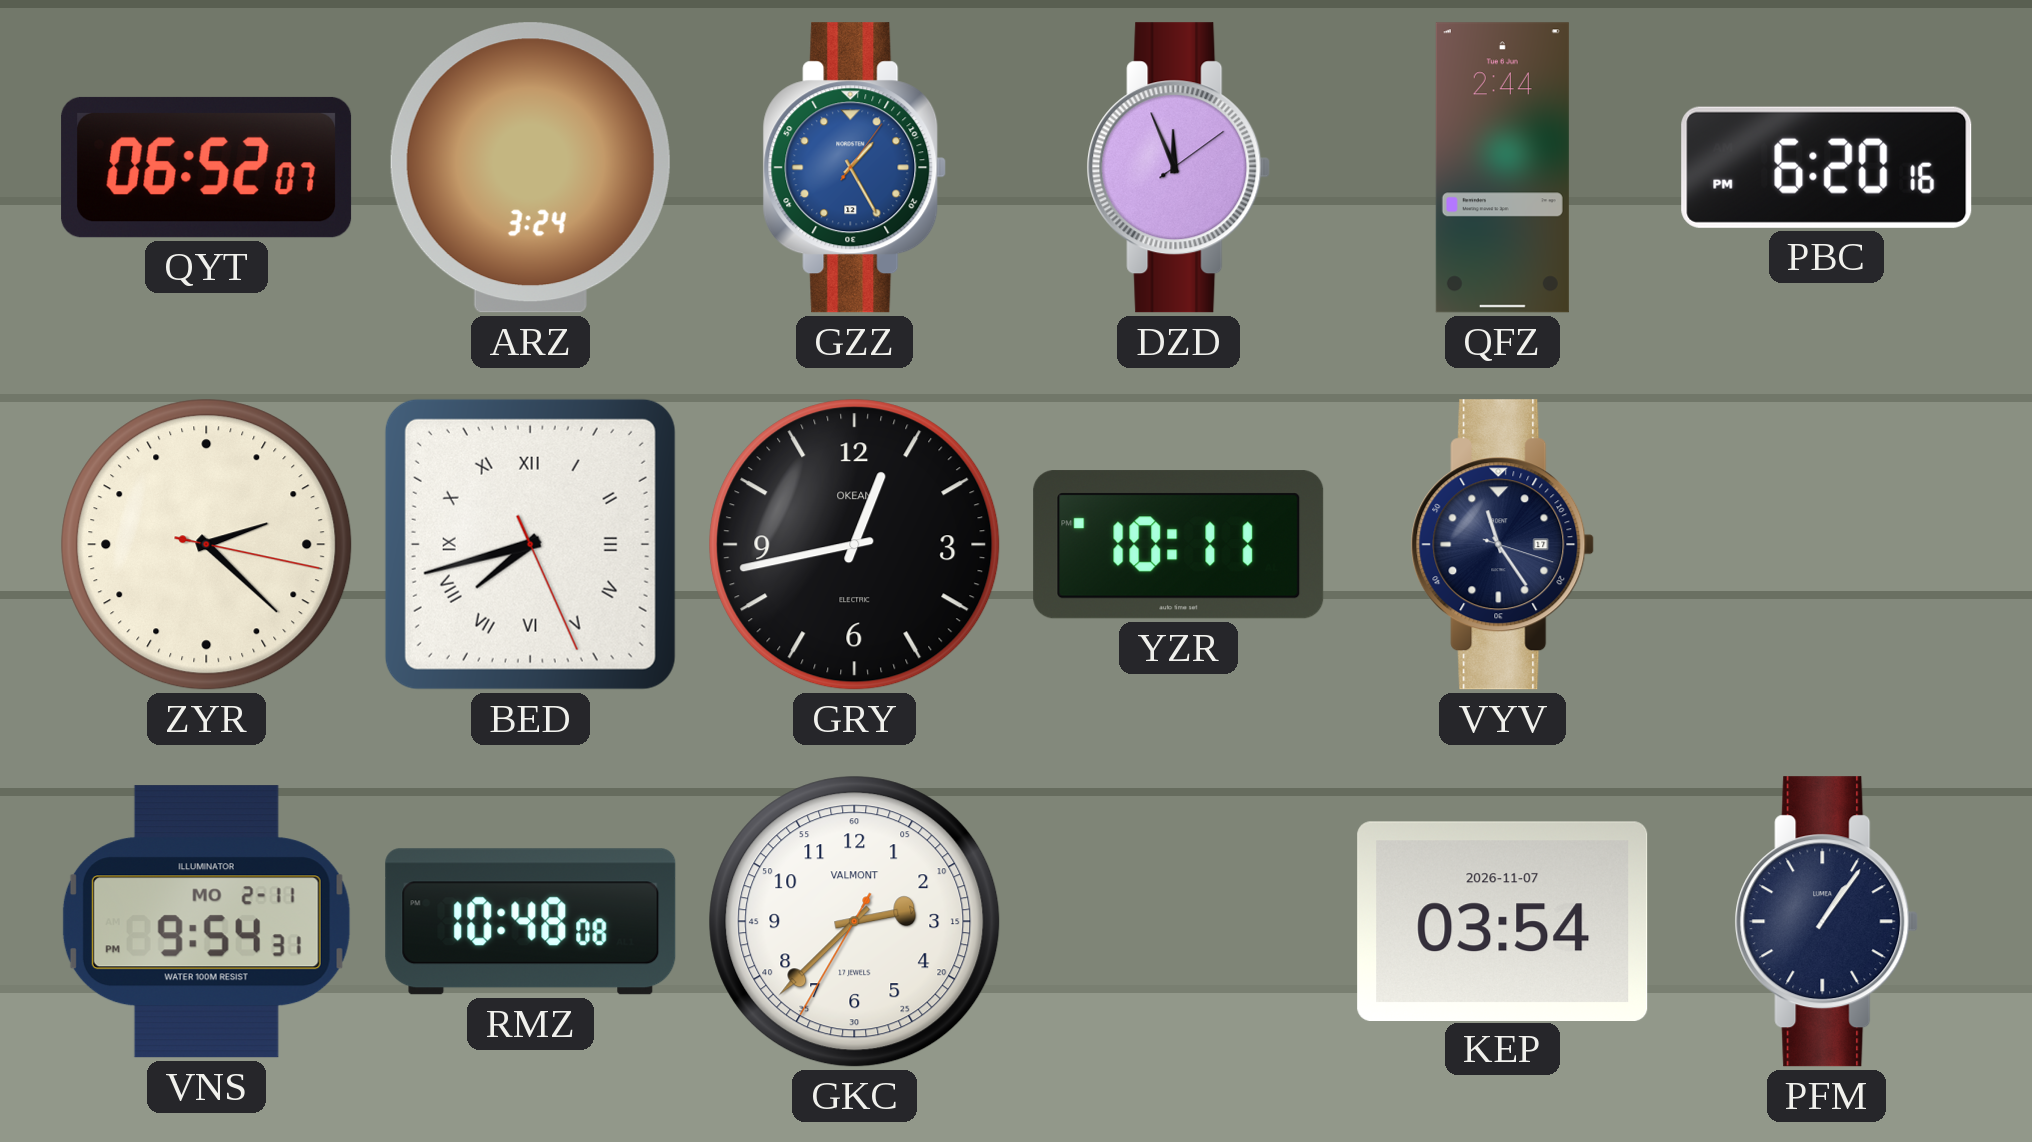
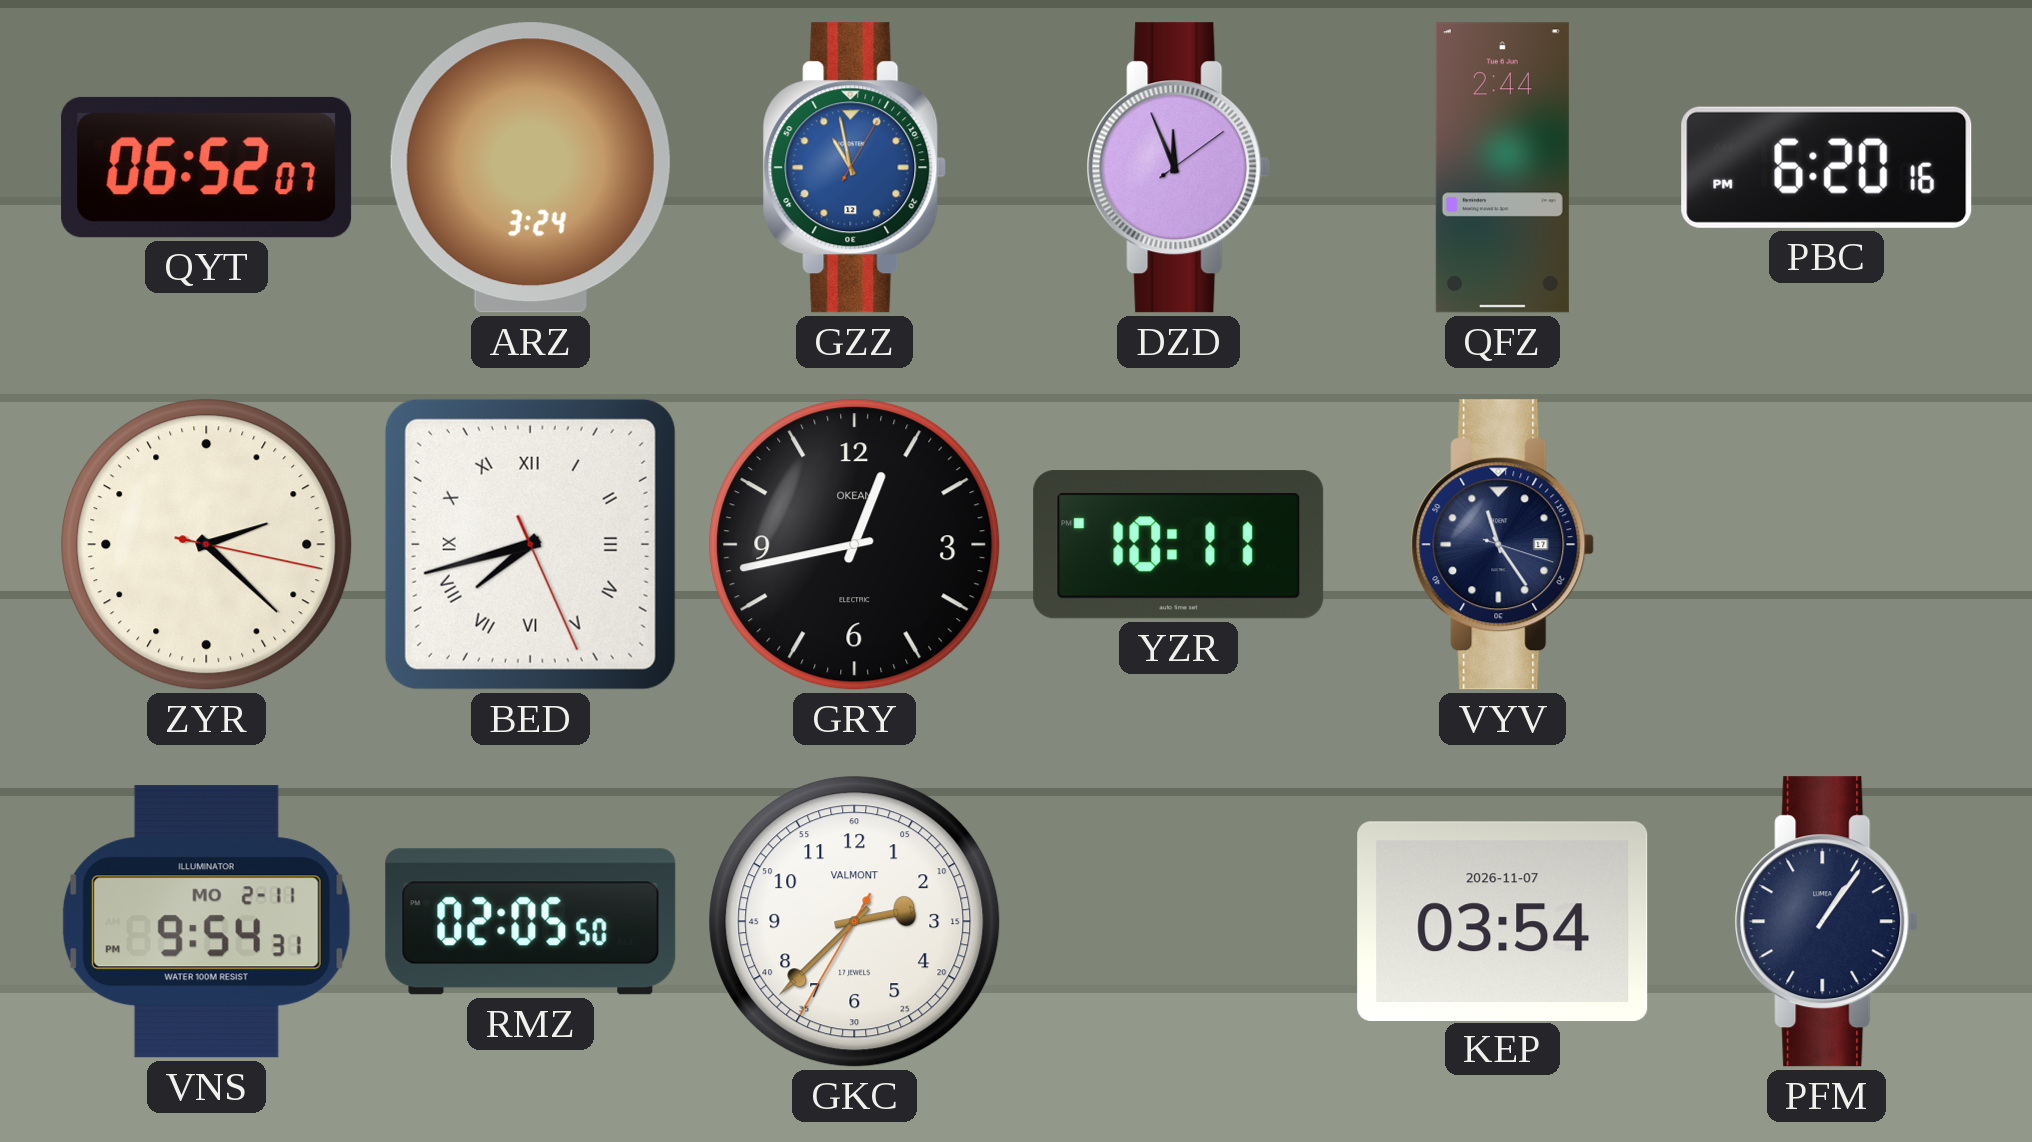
GZZ: 1:25 -> 10:58 (855, 168)
RMZ: 10:48 -> 02:05 (531, 922)
